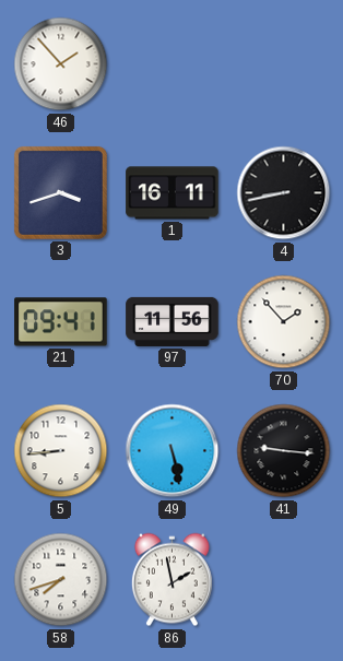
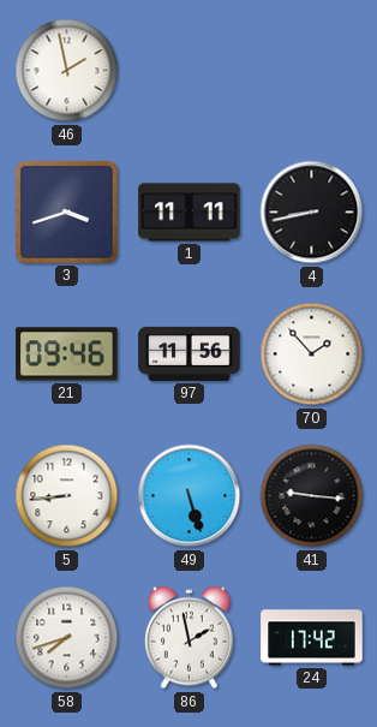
46: 1:53 -> 1:58 (67, 71)
1: 16:11 -> 11:11 (190, 213)
21: 09:41 -> 09:46 (67, 354)
49: 5:28 -> 5:27 (190, 496)
24: none -> 17:42 (312, 638)
